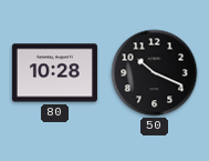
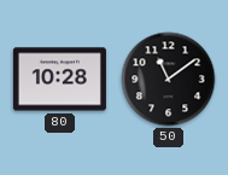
50: 10:19 -> 11:09 (169, 80)
